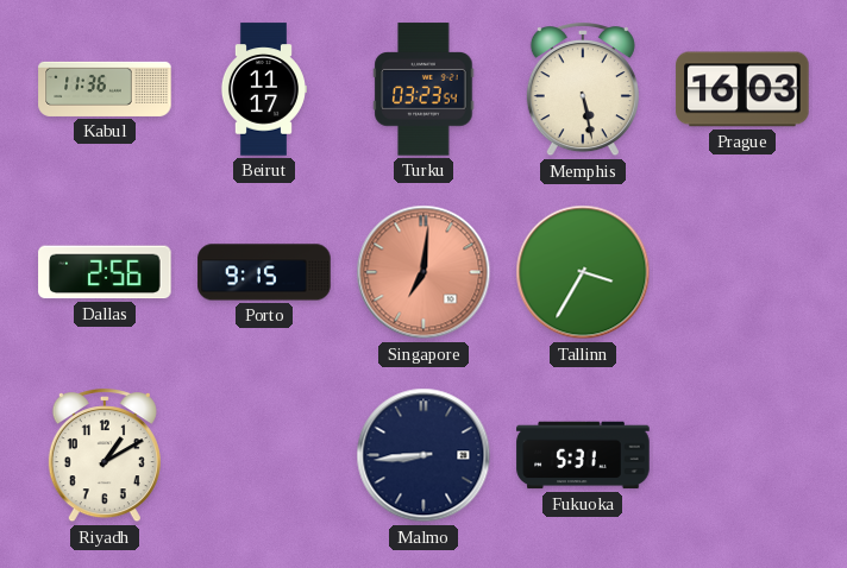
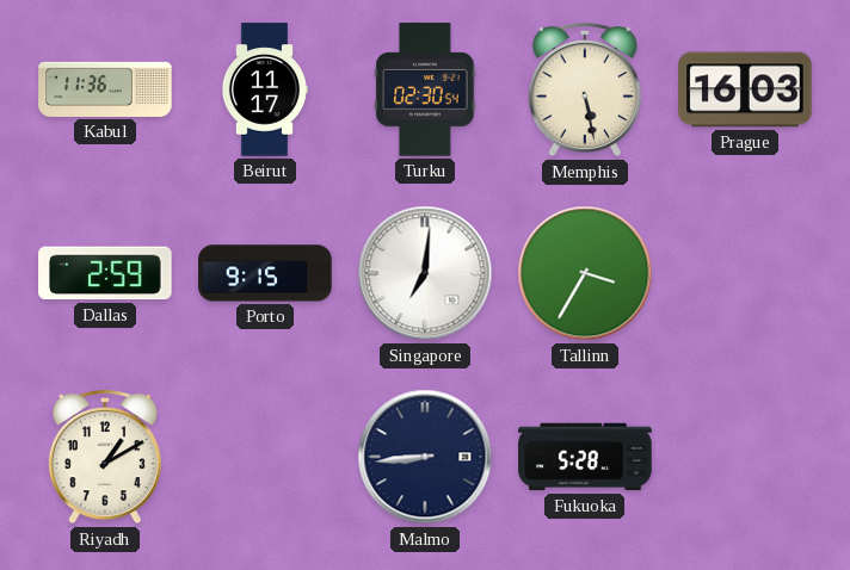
Turku: 03:23 -> 02:30 (425, 89)
Dallas: 2:56 -> 2:59 (105, 273)
Singapore dial: salmon -> white (425, 273)
Fukuoka: 5:31 -> 5:28 (585, 457)
